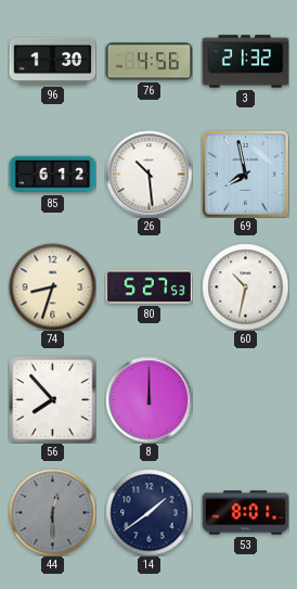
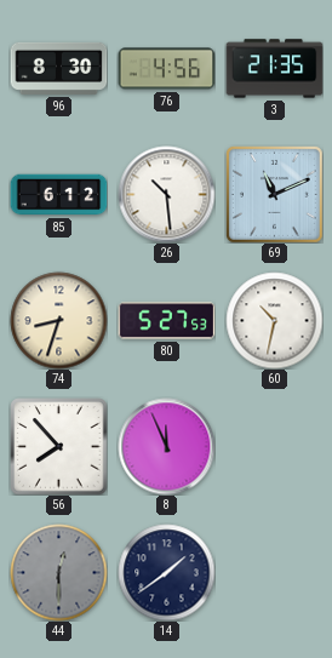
96: 1:30 -> 8:30 (58, 68)
3: 21:32 -> 21:35 (274, 69)
69: 7:58 -> 11:11 (274, 194)
8: 12:00 -> 11:56 (166, 446)
53: 8:01 -> none (245, 513)
